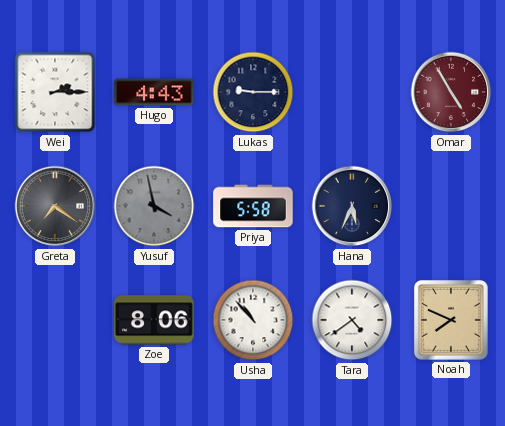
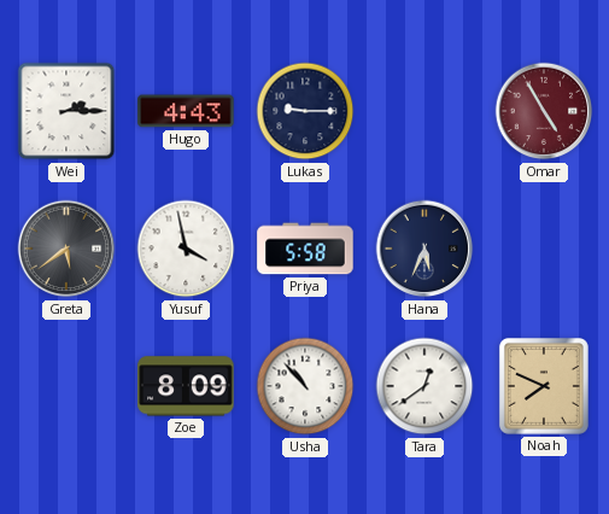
Greta: 7:21 -> 5:39 (66, 249)
Yusuf dial: grey -> white (186, 249)
Zoe: 8:06 -> 8:09 (186, 386)
Tara: 4:39 -> 12:39 (424, 386)
